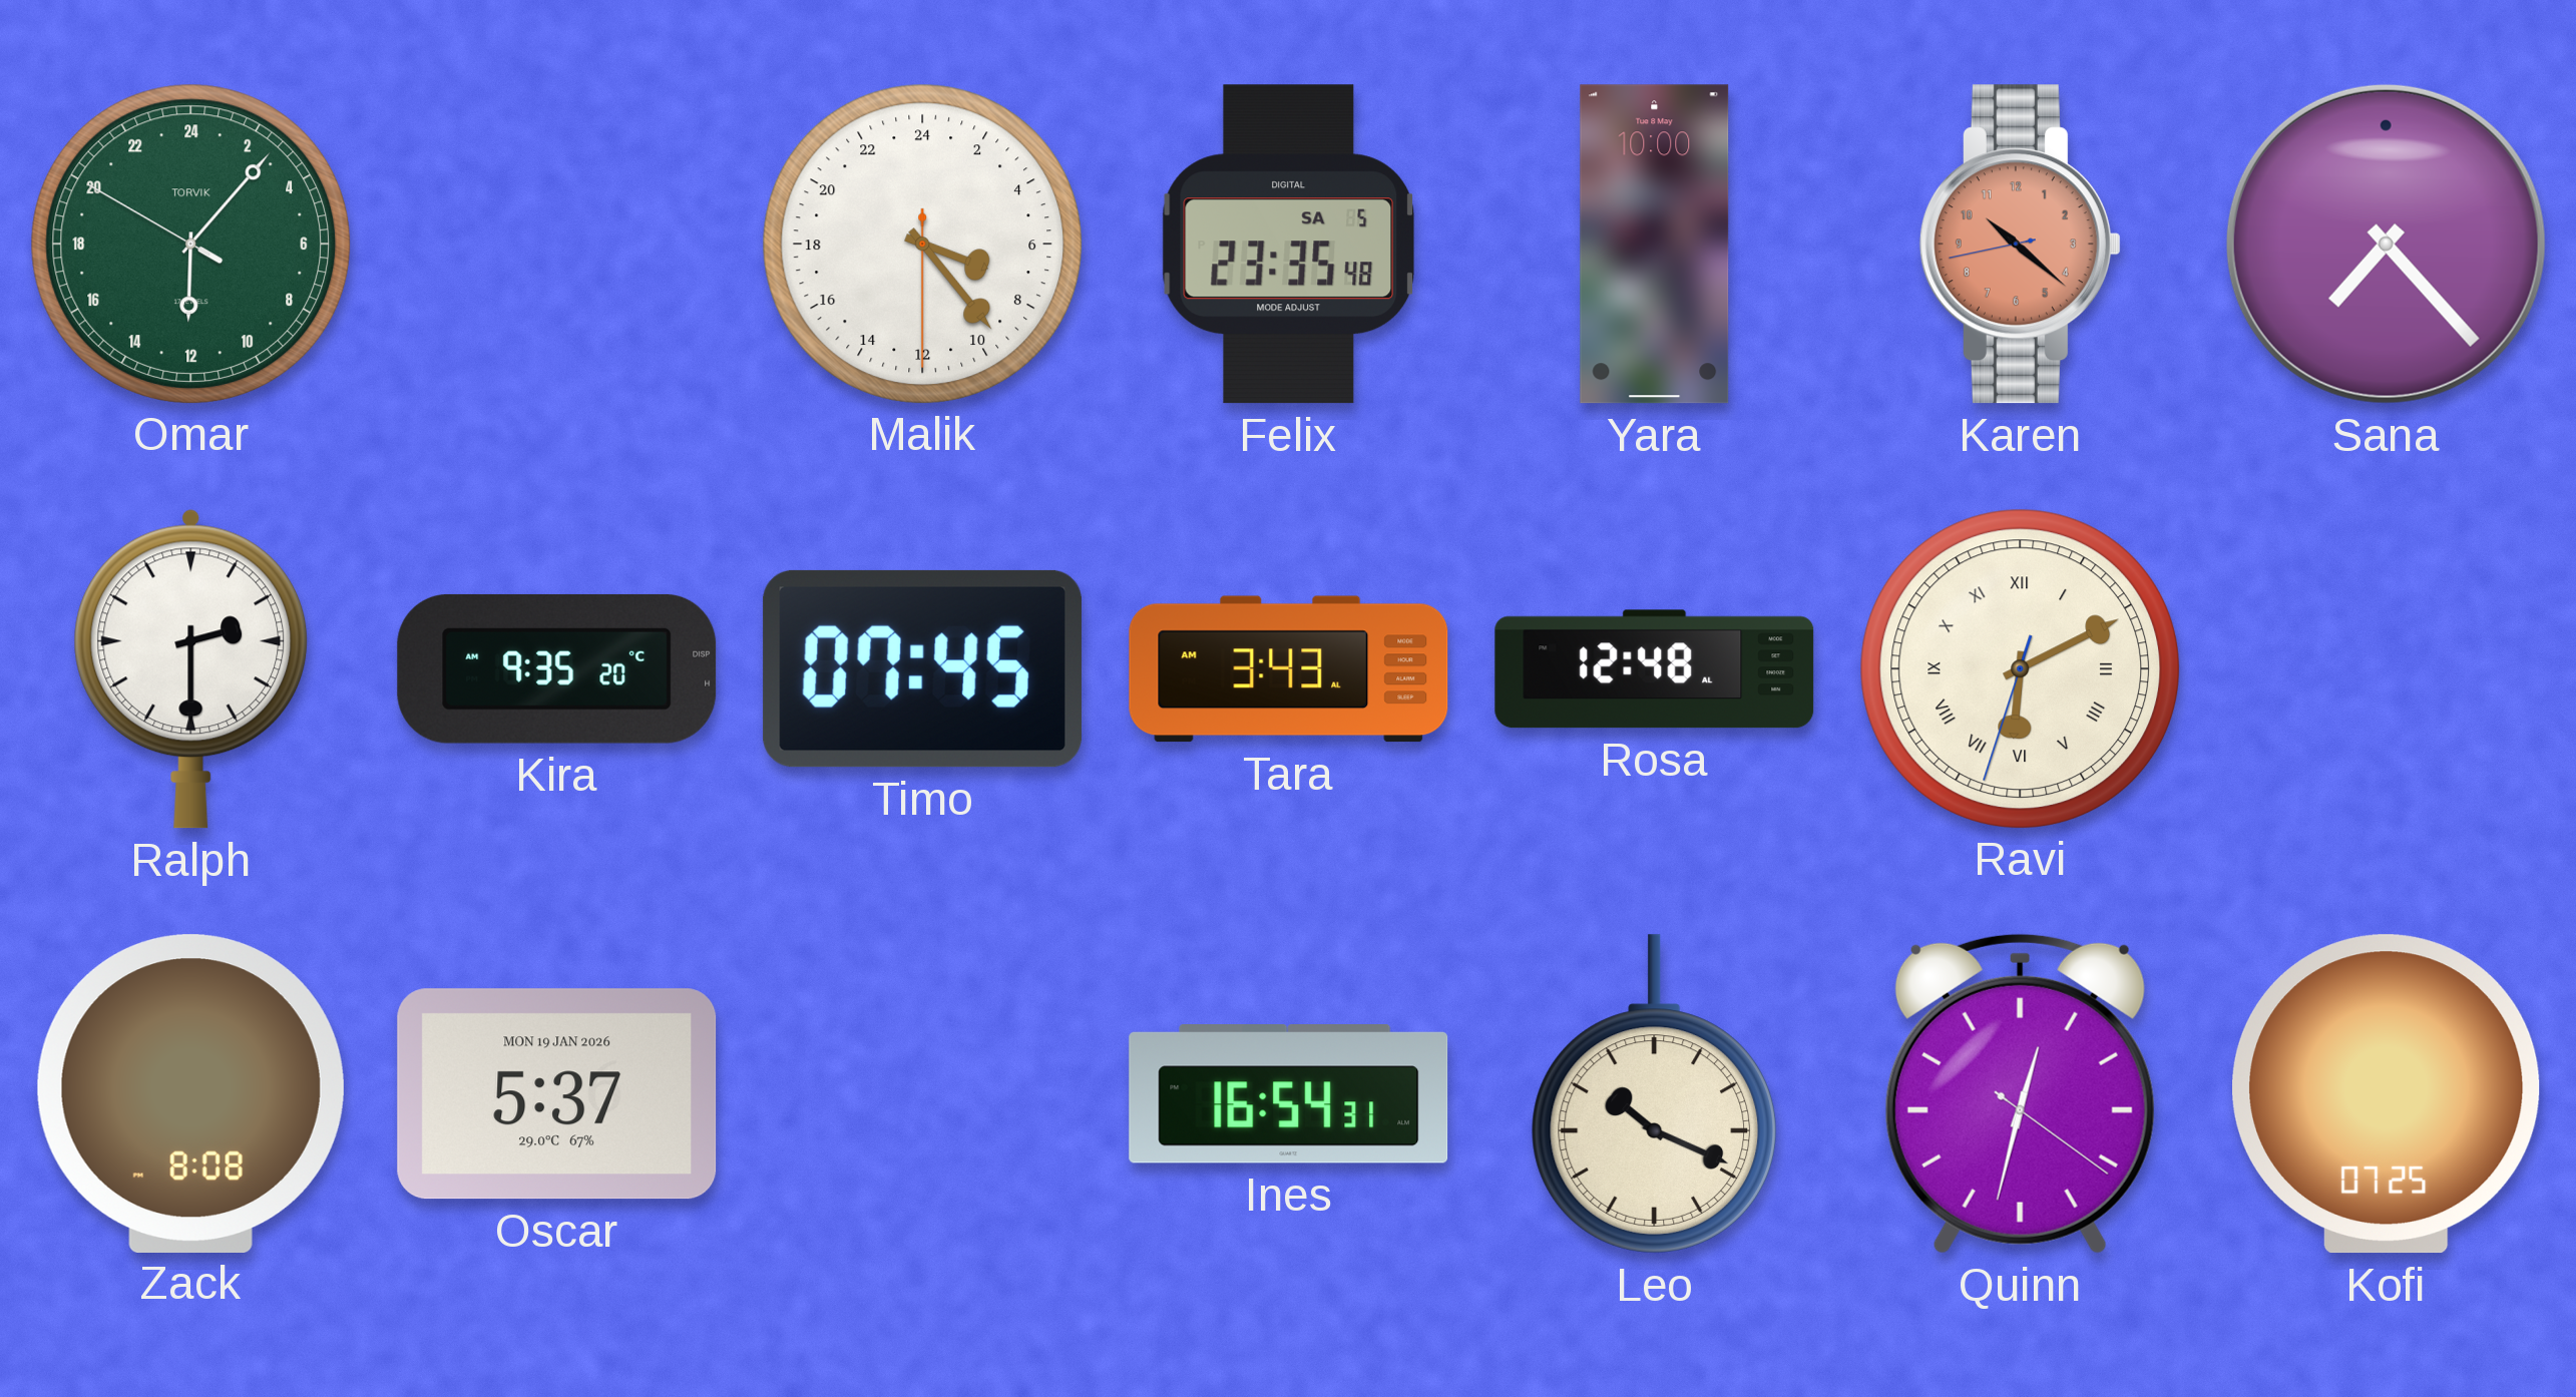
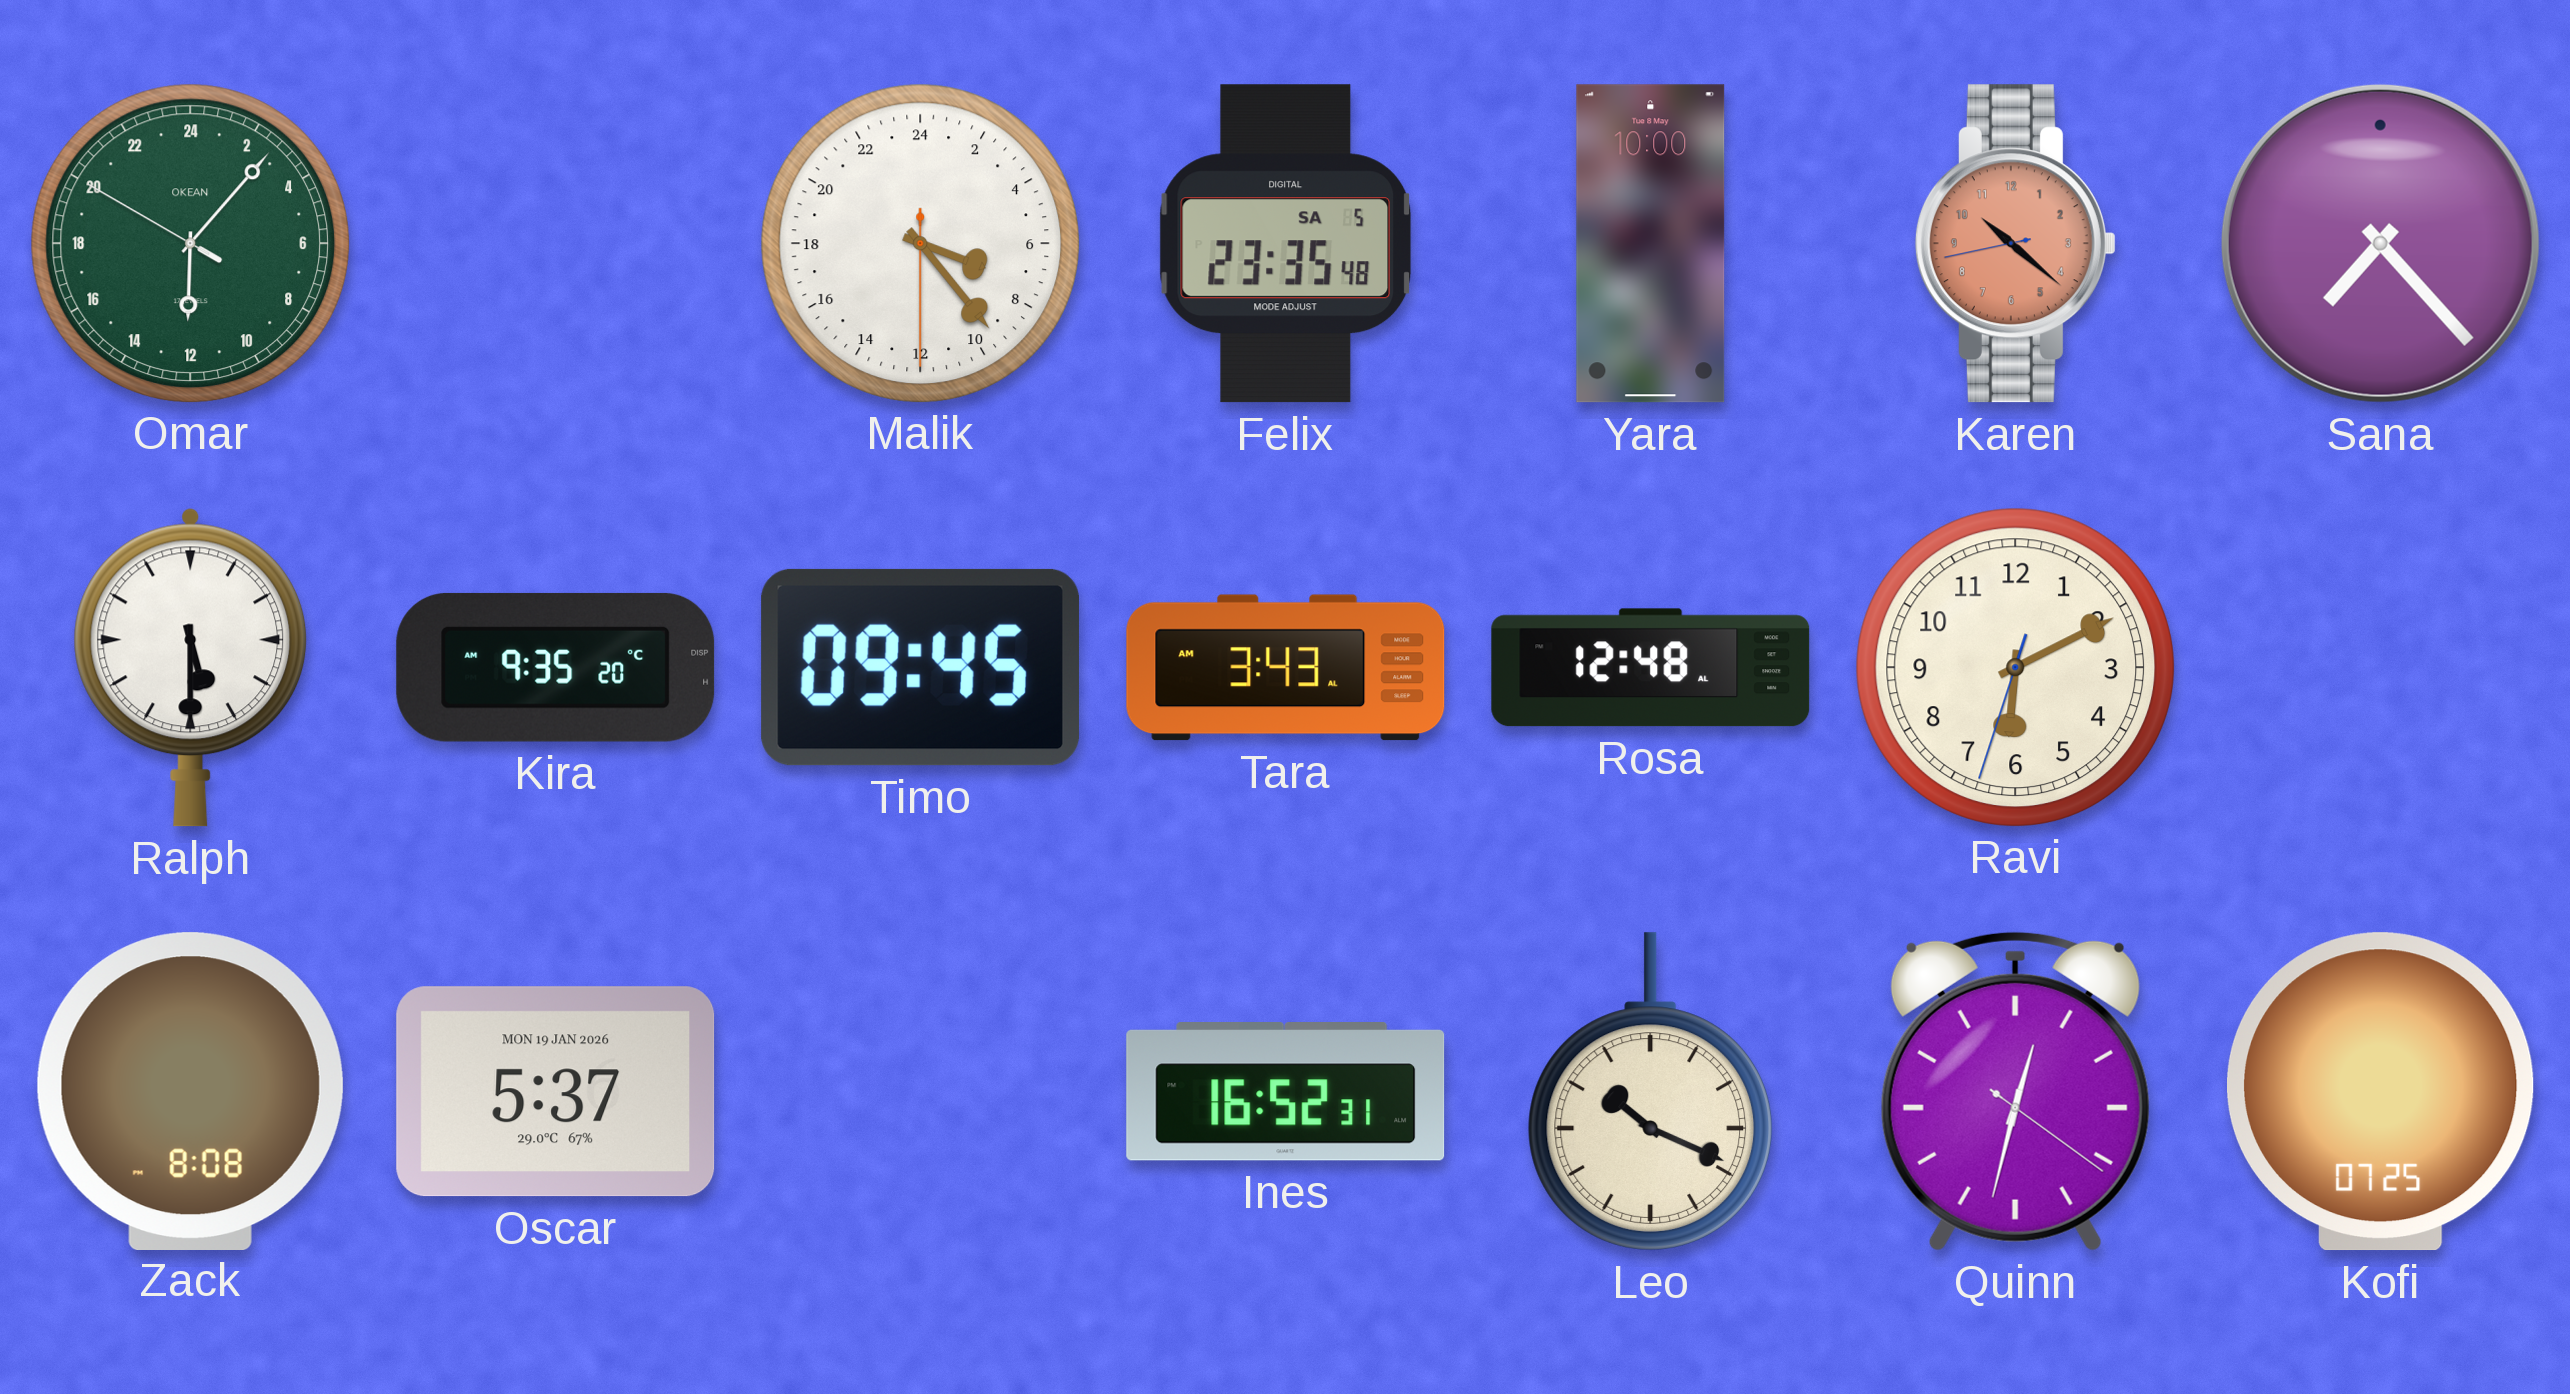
Omar brand: TORVIK -> OKEAN (190, 243)
Ralph: 2:30 -> 5:30 (191, 667)
Timo: 07:45 -> 09:45 (920, 667)
Ravi numerals: Roman -> Arabic (2015, 667)
Ines: 16:54 -> 16:52 (1286, 1092)
